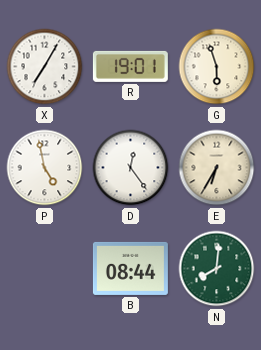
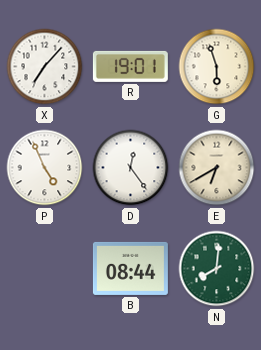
X: 7:05 -> 7:07 (45, 67)
P: 4:58 -> 4:56 (45, 168)
E: 6:35 -> 6:40 (217, 168)
